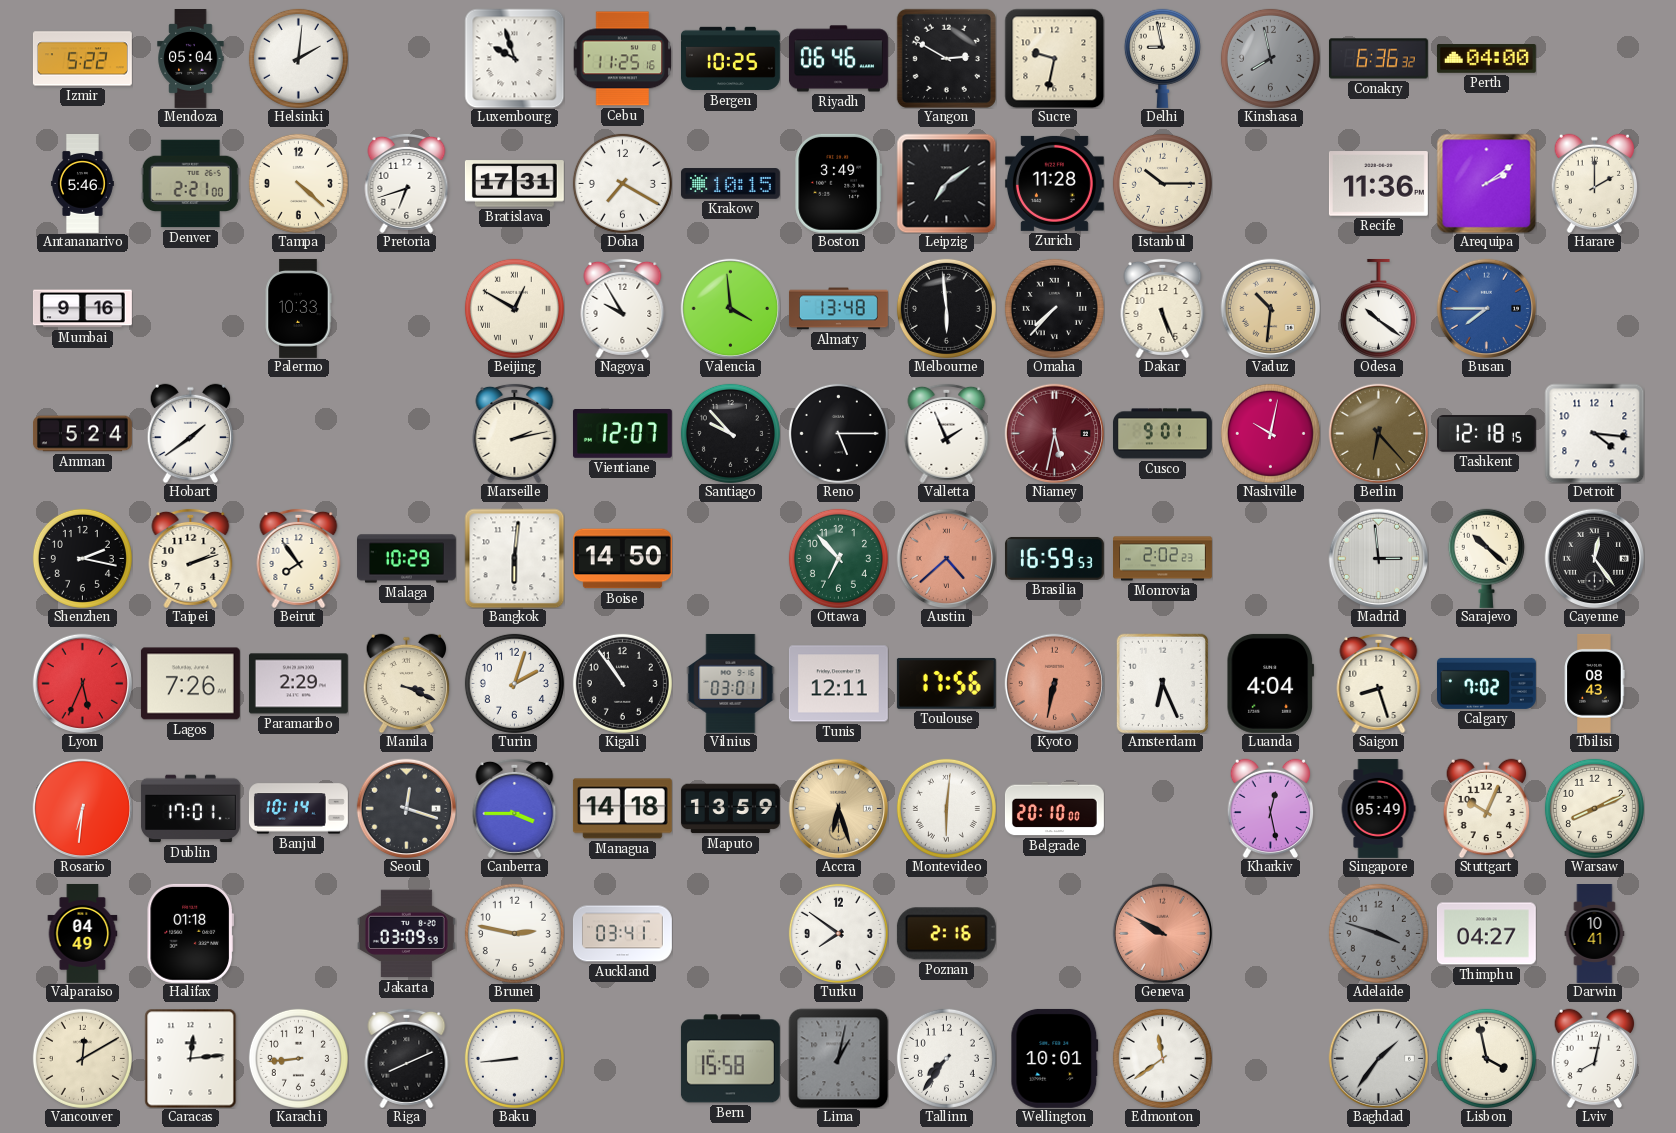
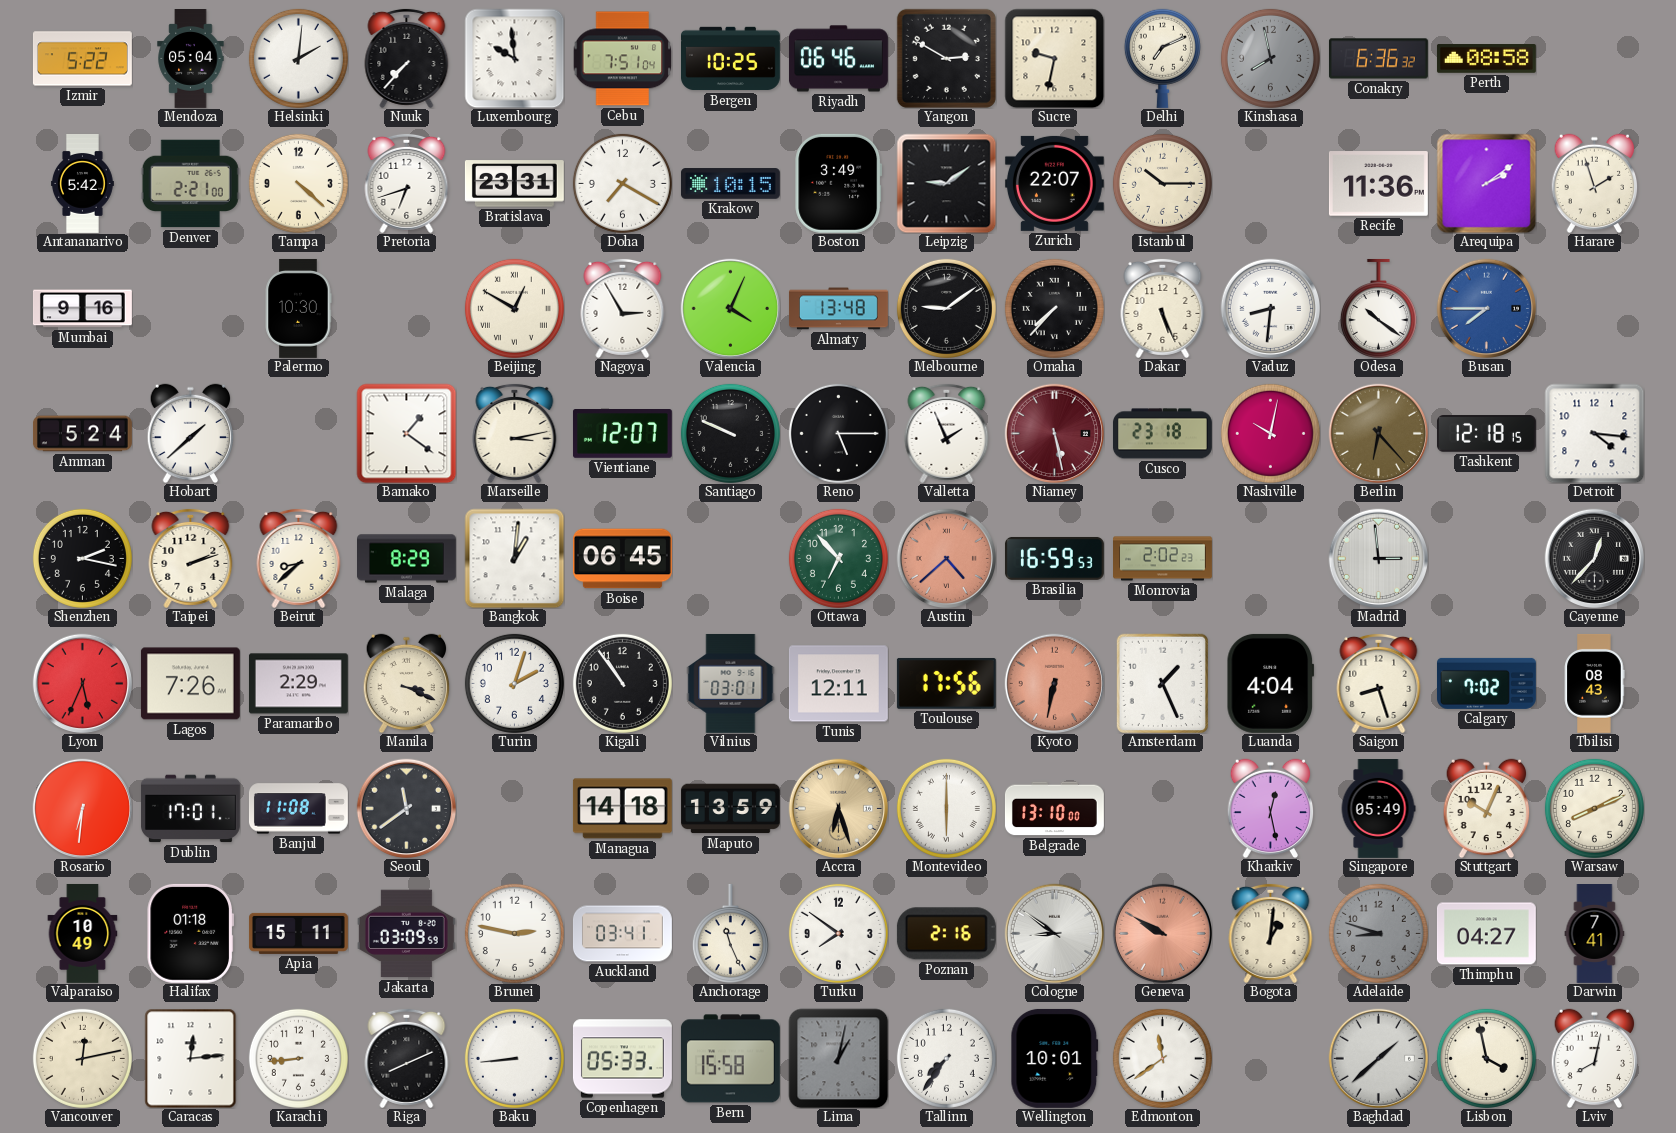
Nuuk: none -> 7:37 (407, 58)
Luxembourg: 9:57 -> 9:59 (514, 58)
Cebu: 11:25 -> 7:51 (622, 59)
Delhi: 8:58 -> 7:11 (1162, 58)
Perth: 04:00 -> 08:58 (1486, 59)
Antananarivo: 5:46 -> 5:42 (82, 184)
Bratislava: 17:31 -> 23:31 (514, 184)
Leipzig: 7:09 -> 9:09 (946, 183)
Zurich: 11:28 -> 22:07 (1054, 183)
Harare: 2:00 -> 1:57 (1595, 183)
Palermo: 10:33 -> 10:30 (298, 308)
Nagoya: 9:55 -> 2:55 (623, 308)
Valencia: 3:59 -> 4:04 (730, 308)
Melbourne: 5:59 -> 9:09 (946, 308)
Vaduz: 10:31 -> 8:31 (1270, 308)
Vaduz dial: champagne -> white (1270, 308)
Hobart: 1:39 -> 1:38 (191, 433)
Bamako: none -> 1:21 (406, 433)
Marseille: 2:13 -> 3:13 (515, 433)
Santiago: 9:53 -> 9:49 (730, 433)
Niamey: 5:32 -> 5:28 (1054, 433)
Cusco: 9:01 -> 23:18 (1162, 434)
Beirut: 7:54 -> 8:38 (299, 558)
Malaga: 10:29 -> 8:29 (407, 559)
Bangkok: 6:01 -> 1:01 (514, 558)
Boise: 14:50 -> 06:45 (622, 559)
Sarajevo: 10:22 -> none (1486, 558)
Cayenne: 12:24 -> 12:37 (1594, 558)
Amsterdam: 6:26 -> 1:26 (1162, 683)
Banjul: 10:14 -> 11:08 (298, 809)
Seoul: 12:18 -> 11:39 (406, 808)
Canberra: 3:45 -> none (515, 808)
Montevideo: 6:01 -> 6:00 (946, 808)
Belgrade: 20:10 -> 13:10 (1054, 809)
Valparaiso: 04:49 -> 10:49 (83, 933)
Apia: none -> 15:11 (298, 933)
Anchorage: none -> 11:26 (730, 933)
Cologne: none -> 8:51 (1054, 933)
Bogota: none -> 1:01 (1271, 933)
Adelaide: 3:48 -> 8:48 (1378, 933)
Darwin: 10:41 -> 7:41 (1595, 934)
Vancouver: 12:10 -> 12:13 (82, 1058)
Copenhagen: none -> 05:33 (622, 1059)
Baghdad: 1:36 -> 1:38 (1378, 1058)
